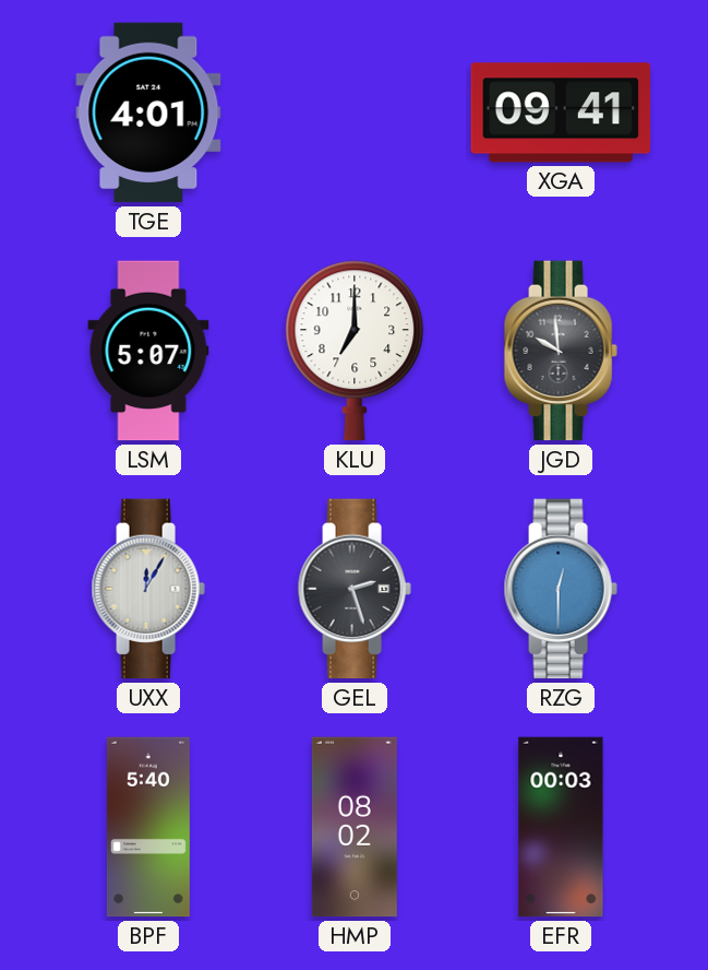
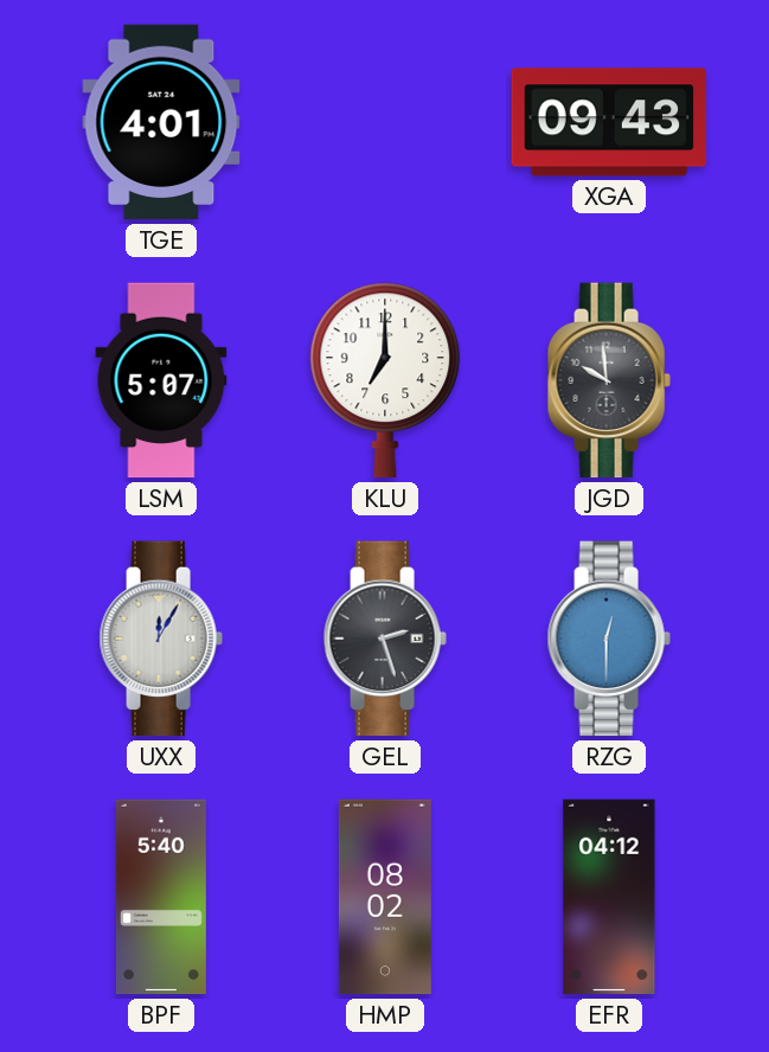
XGA: 09:41 -> 09:43 (609, 122)
EFR: 00:03 -> 04:12 (609, 897)
